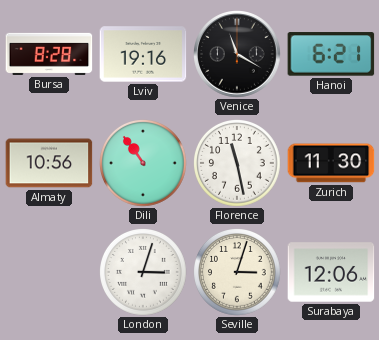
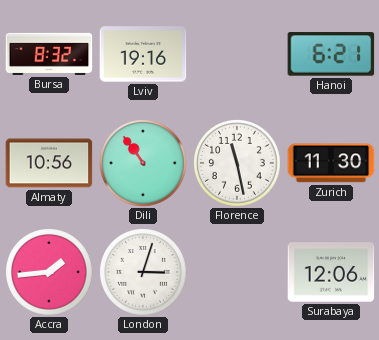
Bursa: 8:28 -> 8:32 (49, 54)
Venice: 11:20 -> none (237, 54)
Accra: none -> 1:44 (50, 273)
Seville: 3:03 -> none (238, 273)
